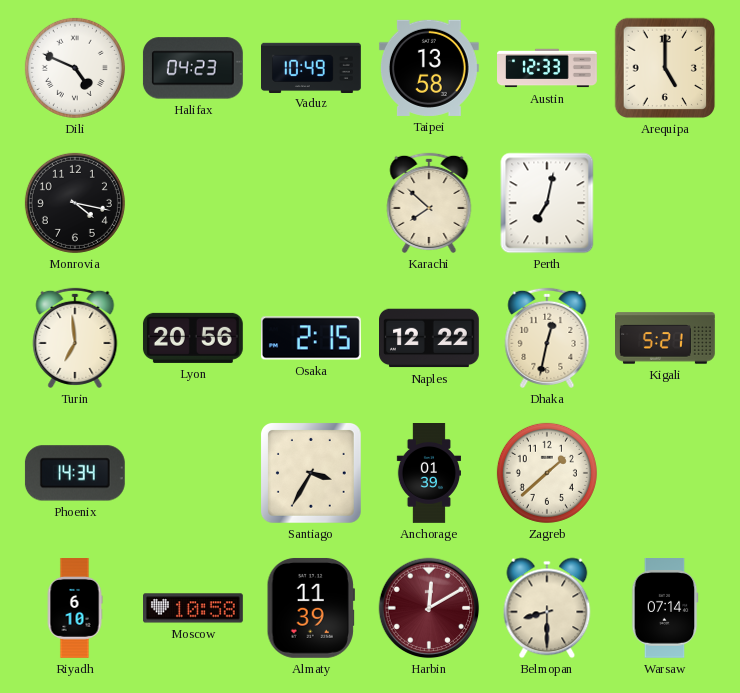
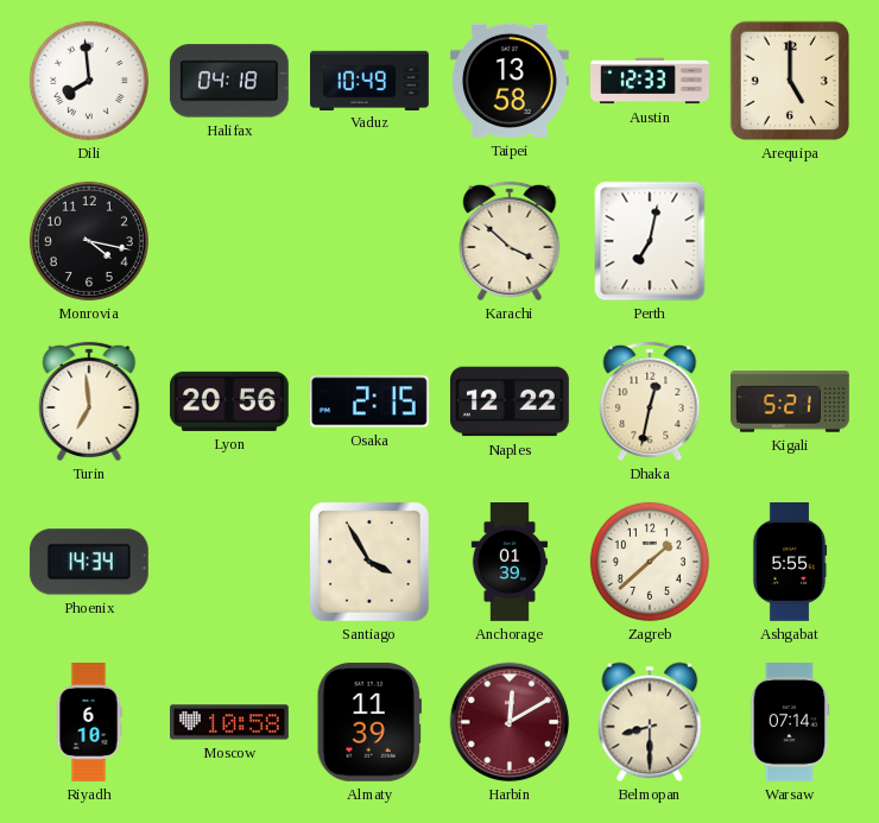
Dili: 4:49 -> 7:59 (89, 81)
Halifax: 04:23 -> 04:18 (229, 81)
Karachi: 7:52 -> 3:52 (510, 241)
Santiago: 3:35 -> 3:55 (369, 562)
Ashgabat: none -> 5:55 (790, 563)
